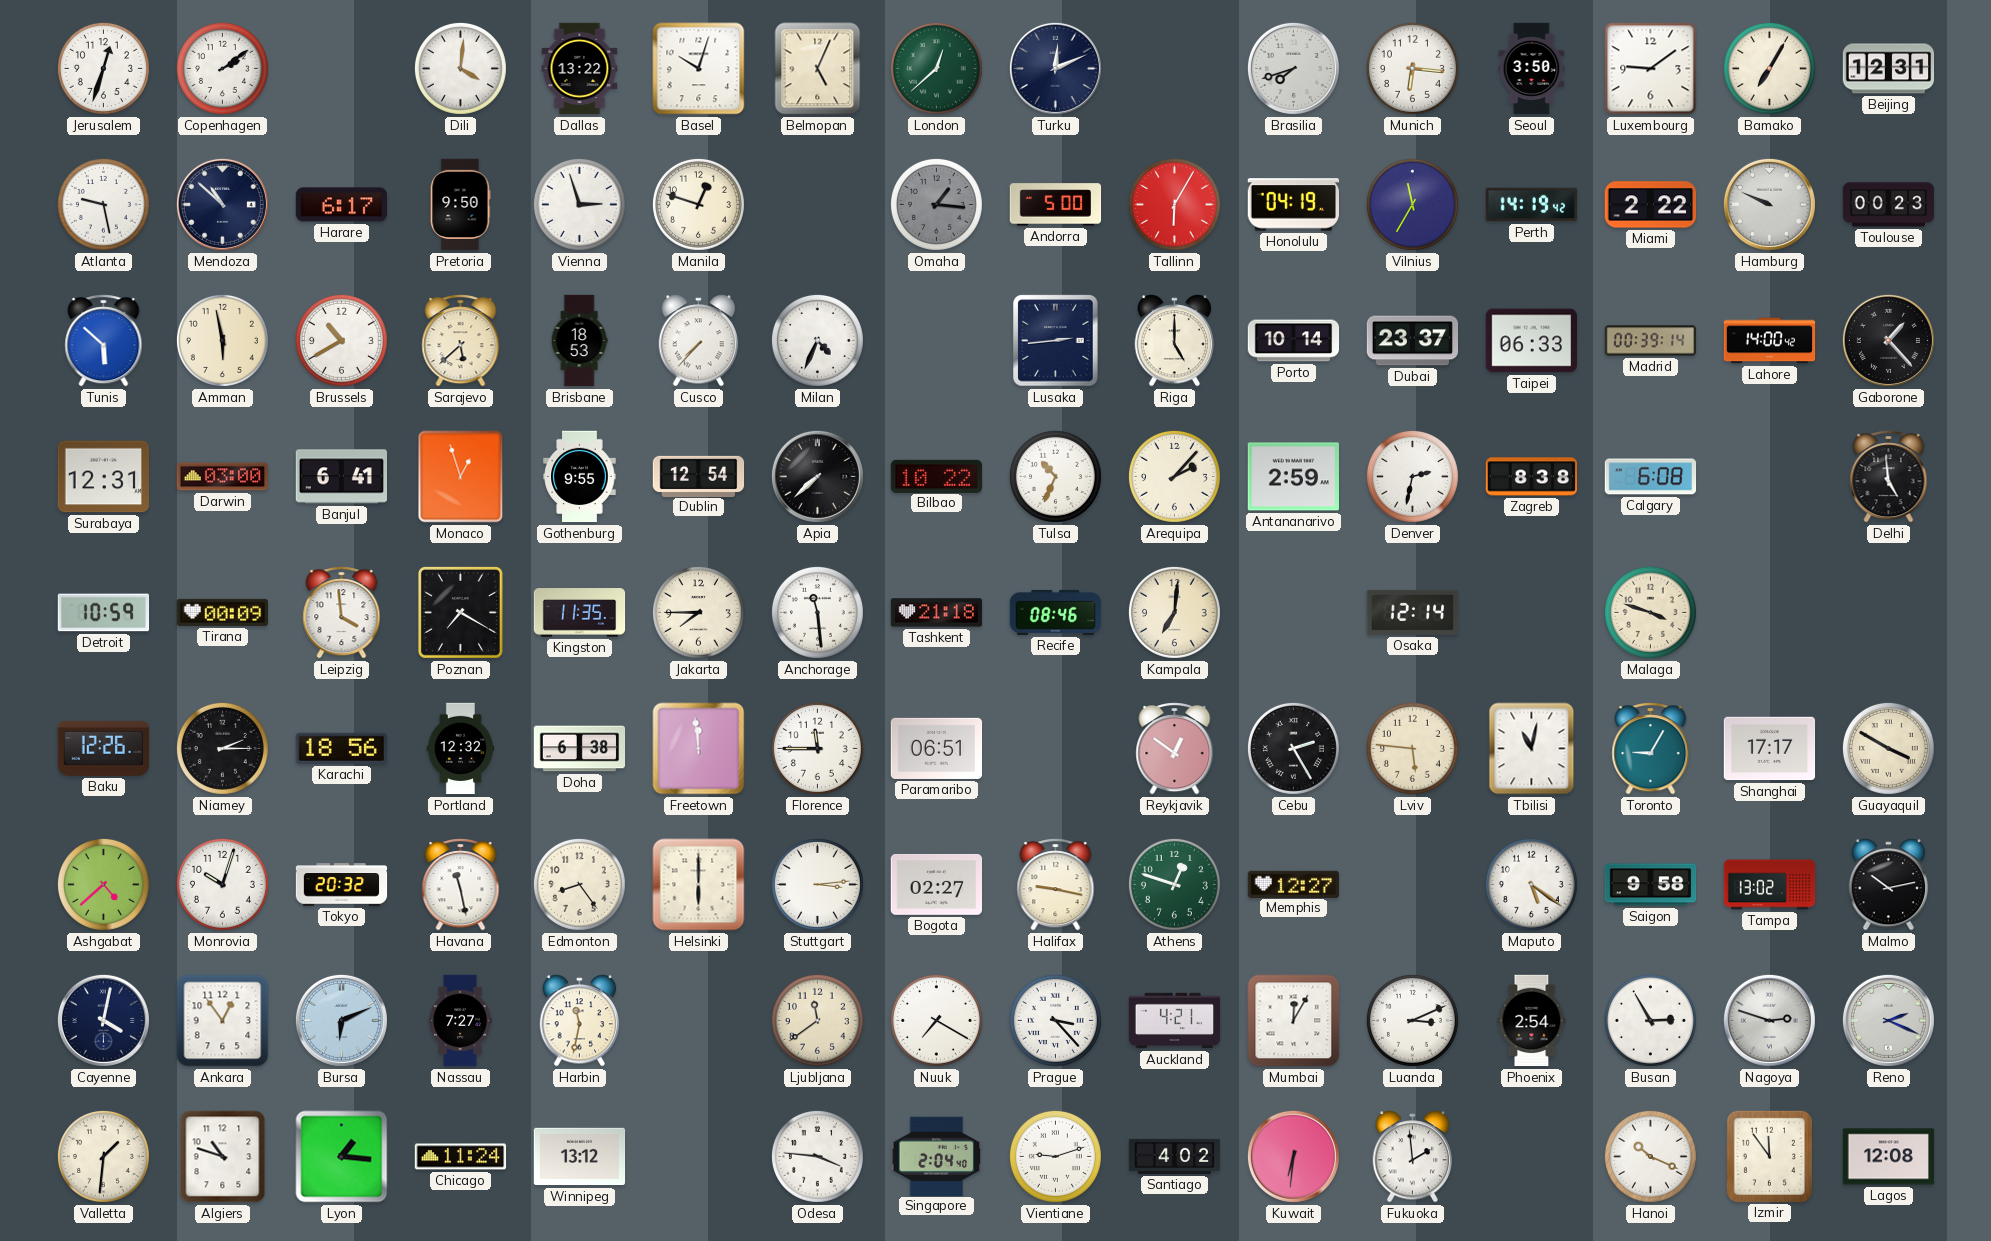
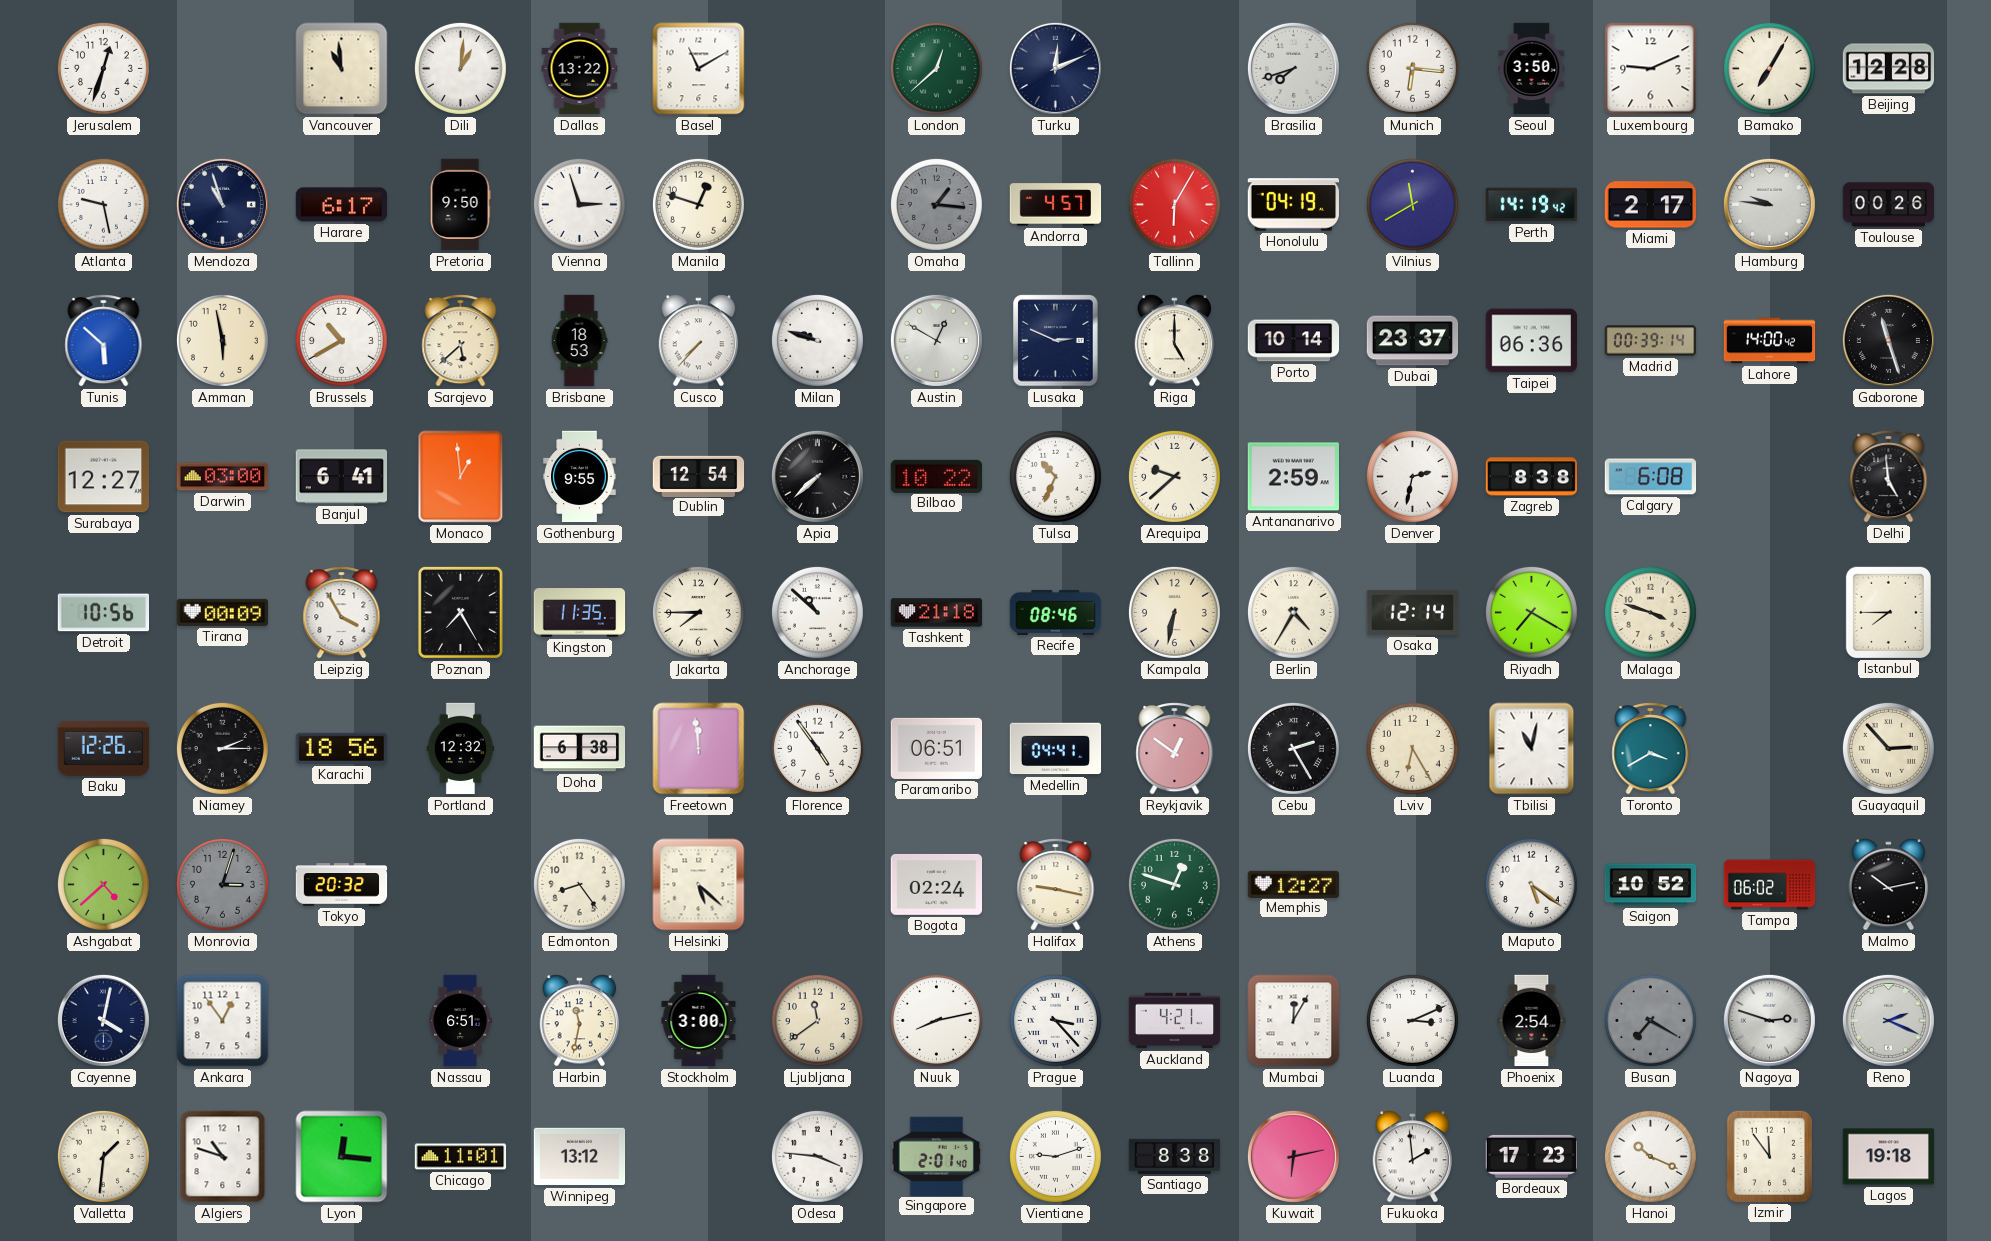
Copenhagen: 2:09 -> none (222, 68)
Vancouver: none -> 10:59 (342, 69)
Dili: 4:01 -> 1:01 (460, 68)
Basel: 10:03 -> 11:10 (699, 69)
Belmopan: 5:04 -> none (818, 69)
Luxembourg: 9:09 -> 9:11 (1651, 69)
Beijing: 12:31 -> 12:28 (1889, 69)
Mendoza: 10:52 -> 10:57 (222, 204)
Andorra: 5:00 -> 4:57 (1056, 205)
Vilnius: 11:35 -> 11:40 (1412, 204)
Miami: 2:22 -> 2:17 (1651, 205)
Hamburg: 9:49 -> 9:46 (1769, 204)
Toulouse: 00:23 -> 00:26 (1889, 205)
Milan: 4:34 -> 9:48 (817, 340)
Austin: none -> 12:50 (936, 340)
Lusaka: 2:44 -> 2:49 (1056, 341)
Taipei: 06:33 -> 06:36 (1531, 341)
Gaborone: 1:23 -> 11:27 (1888, 340)
Surabaya: 12:31 -> 12:27 (104, 477)
Monaco: 12:57 -> 12:59 (461, 477)
Arequipa: 2:07 -> 9:38 (1174, 476)
Detroit: 10:59 -> 10:56 (104, 613)
Leipzig: 3:59 -> 3:55 (342, 613)
Poznan: 7:20 -> 7:25 (460, 612)
Anchorage: 11:29 -> 10:52 (817, 612)
Kampala: 7:01 -> 6:32 (1174, 612)
Berlin: none -> 4:35 (1293, 612)
Riyadh: none -> 7:20 (1531, 612)
Istanbul: none -> 7:45 (1888, 612)
Florence: 11:45 -> 4:54 (817, 748)
Medellin: none -> 04:41 (1056, 749)
Lviv: 5:46 -> 6:25 (1412, 748)
Toronto: 9:05 -> 3:40 (1651, 749)
Shanghai: 17:17 -> none (1770, 749)
Guayaquil: 3:50 -> 2:53 (1888, 748)
Monrovia: 10:03 -> 3:03 (222, 884)
Monrovia dial: white -> grey (222, 884)
Havana: 11:28 -> none (461, 885)
Helsinki: 6:00 -> 5:22 (699, 885)
Stuttgart: 3:14 -> none (817, 884)
Bogota: 02:27 -> 02:24 (937, 884)
Saigon: 9:58 -> 10:52 (1651, 885)
Tampa: 13:02 -> 06:02 (1770, 885)
Bursa: 6:11 -> none (341, 1020)
Nassau: 7:27 -> 6:51 (460, 1021)
Stockholm: none -> 3:00 (699, 1021)
Nuuk: 7:20 -> 8:13 (936, 1020)
Busan: 2:55 -> 7:20 (1650, 1020)
Busan dial: white -> grey (1650, 1020)
Lyon: 1:16 -> 12:16 (342, 1157)
Chicago: 11:24 -> 11:01 (461, 1157)
Singapore: 2:04 -> 2:01 (936, 1156)
Santiago: 4:02 -> 8:38 (1175, 1156)
Kuwait: 6:31 -> 6:13 (1293, 1156)
Bordeaux: none -> 17:23 (1531, 1156)
Lagos: 12:08 -> 19:18 (1889, 1157)
